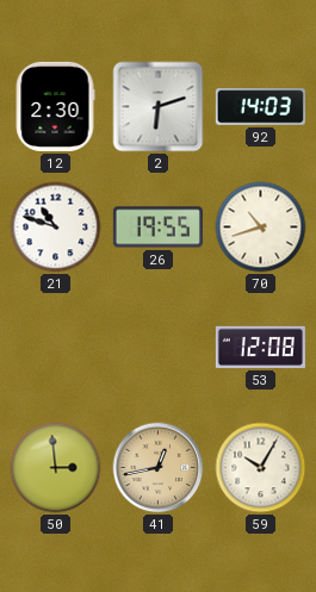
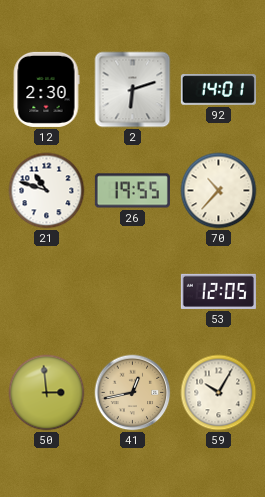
92: 14:03 -> 14:01 (218, 90)
70: 10:42 -> 10:37 (219, 191)
53: 12:08 -> 12:05 (218, 291)
